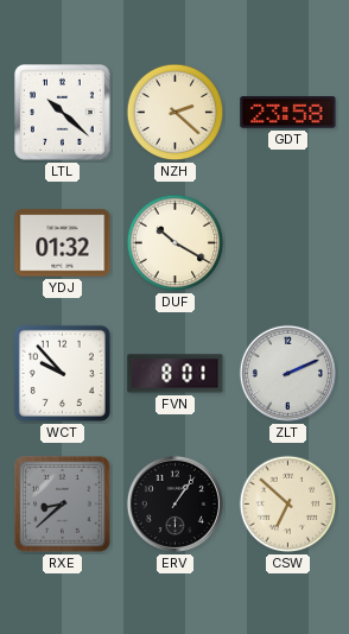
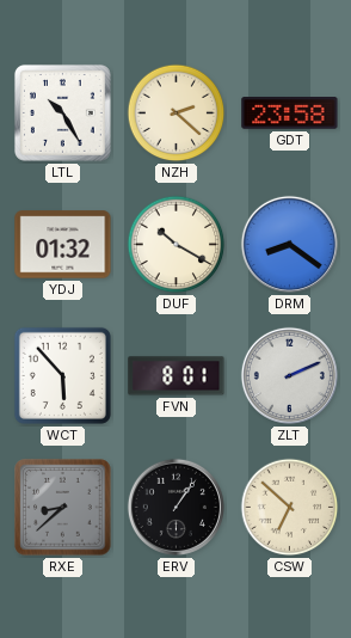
LTL: 10:22 -> 10:25 (63, 114)
DRM: none -> 8:21 (289, 244)
WCT: 9:53 -> 5:53 (62, 375)
